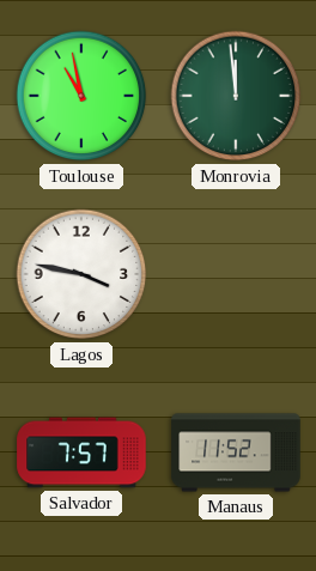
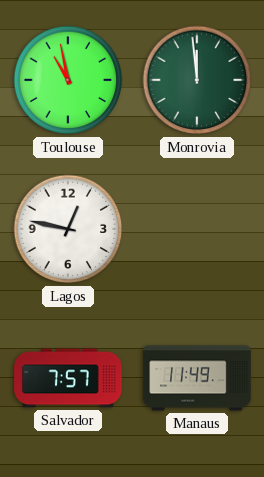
Lagos: 3:47 -> 12:47 (68, 229)
Manaus: 11:52 -> 11:49 (197, 378)
